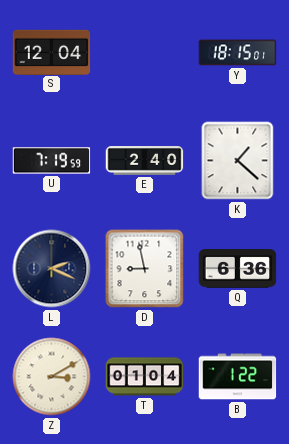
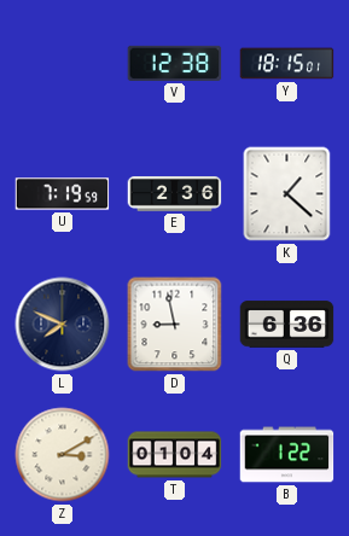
S: 12:04 -> none (52, 52)
V: none -> 12:38 (175, 63)
E: 2:40 -> 2:36 (175, 194)
L: 2:19 -> 7:49 (63, 325)
